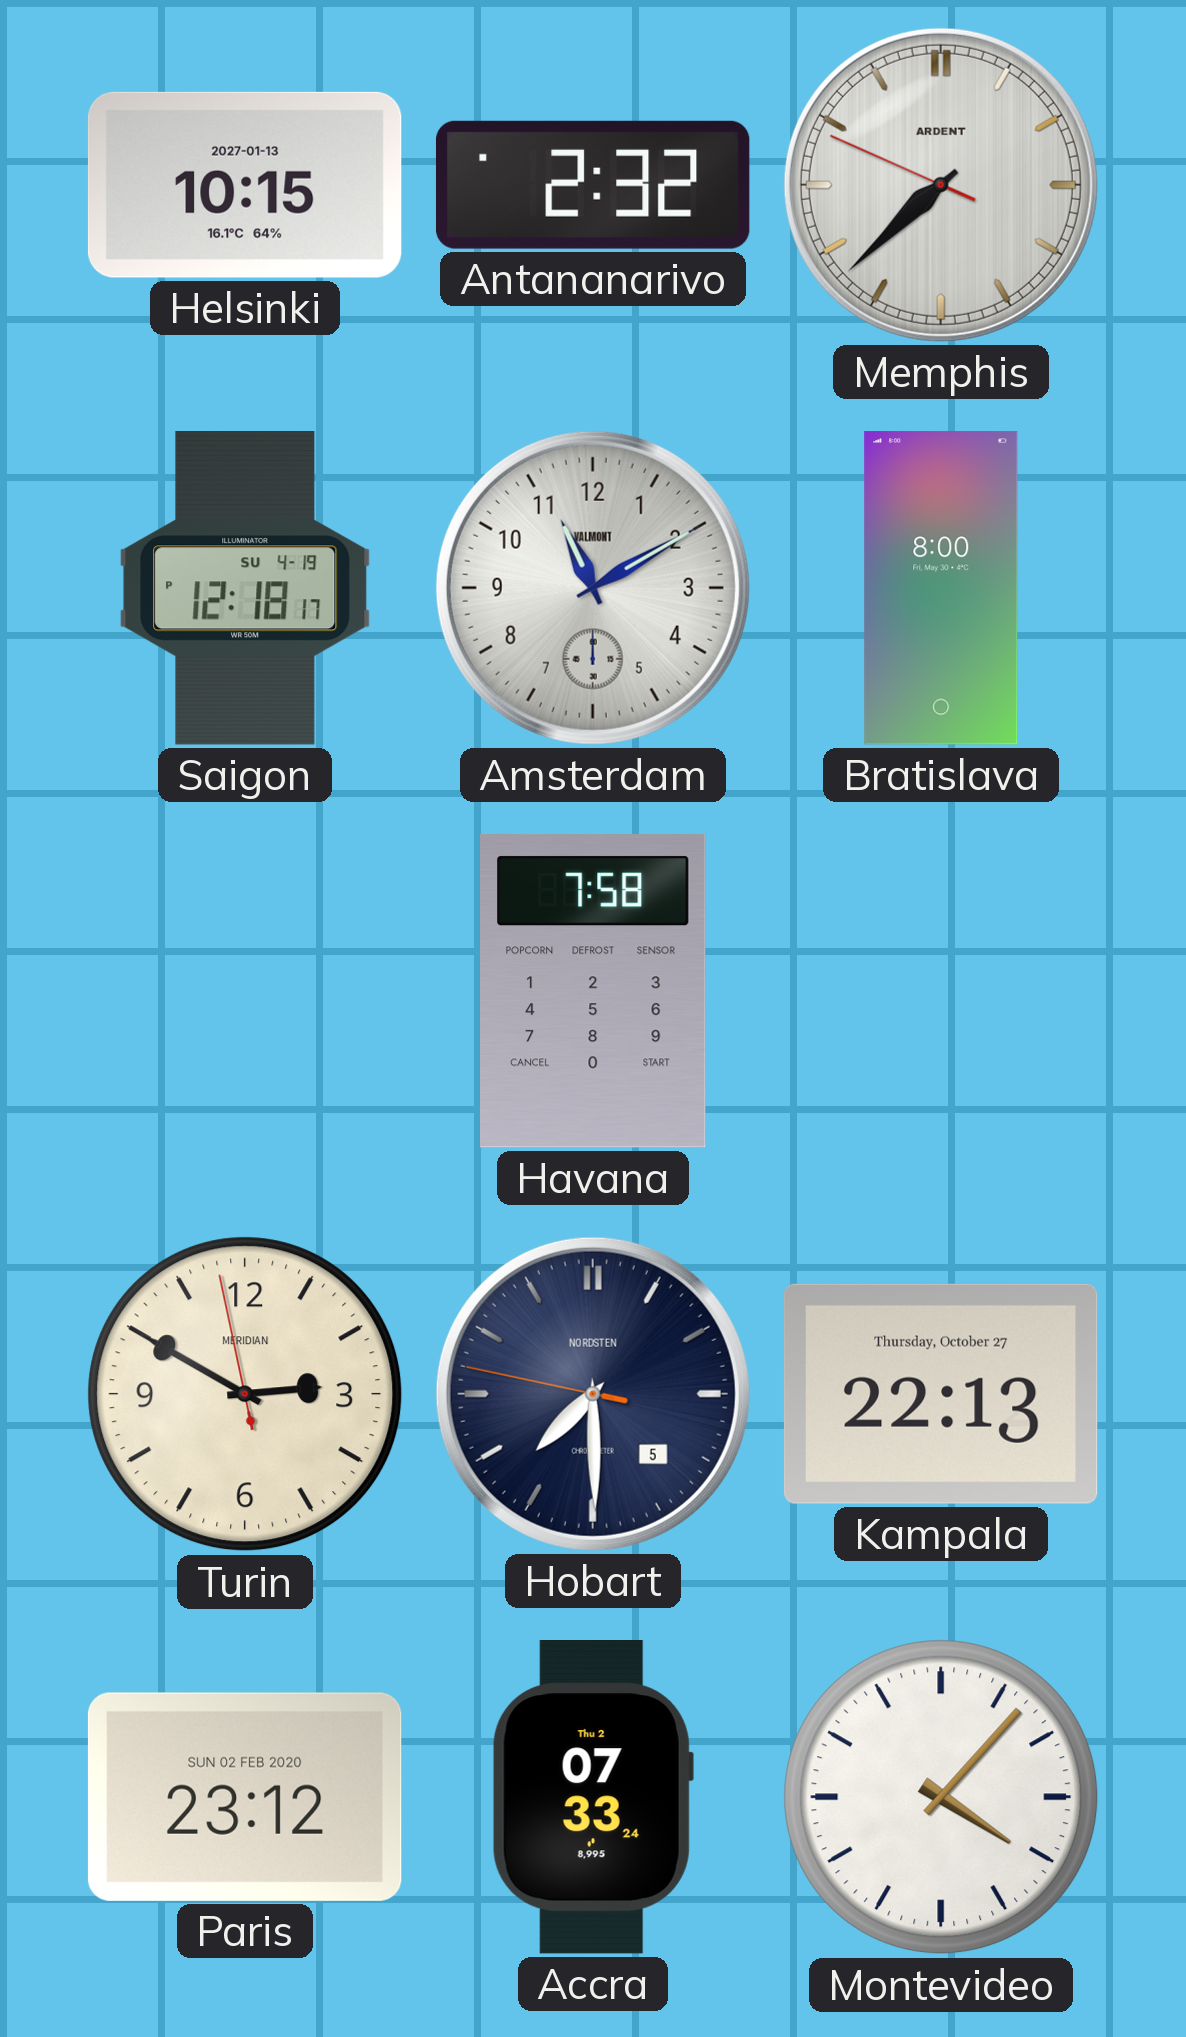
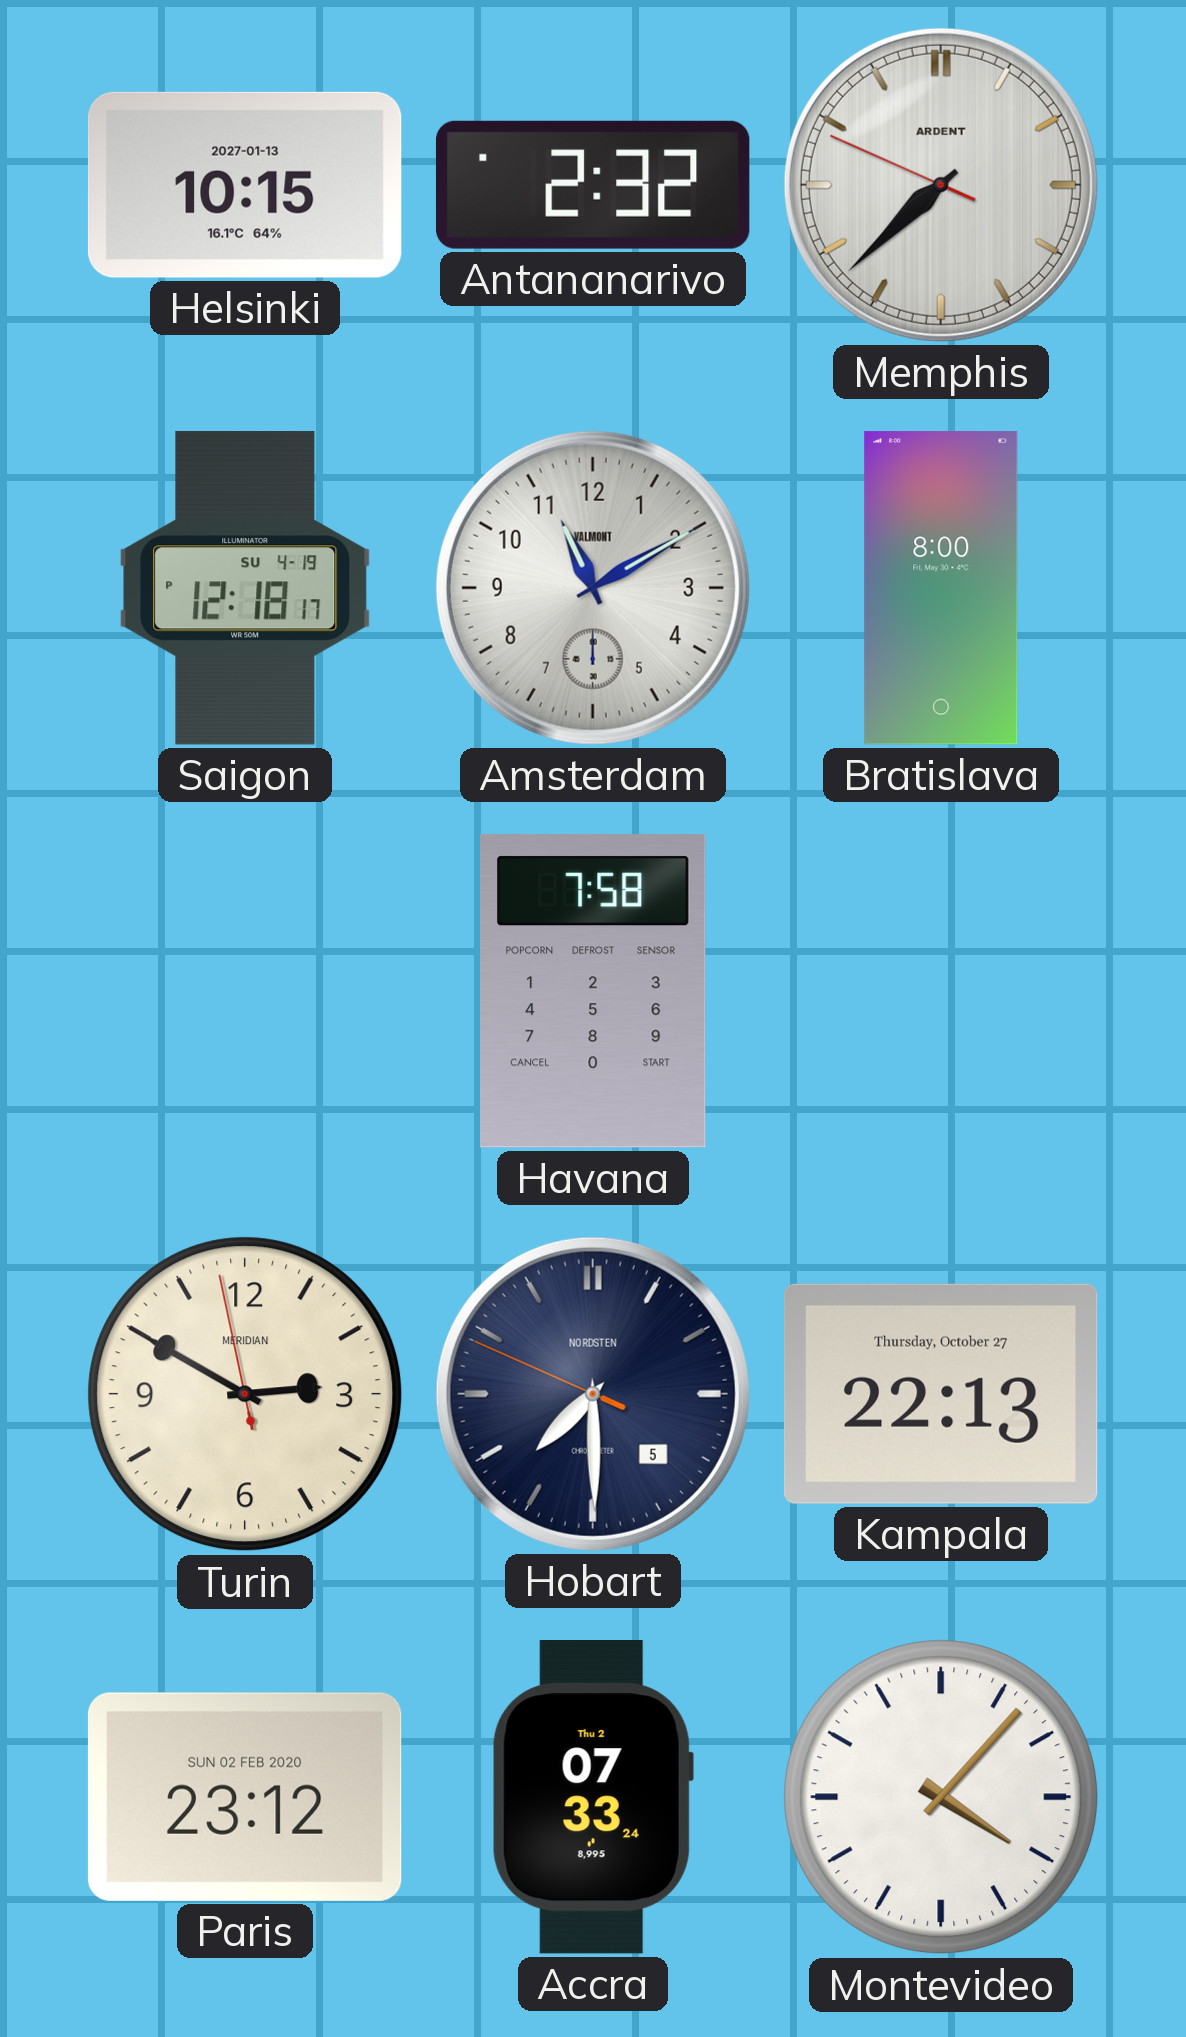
Hobart: 7:29:47 -> 7:29:49 (593, 1394)
